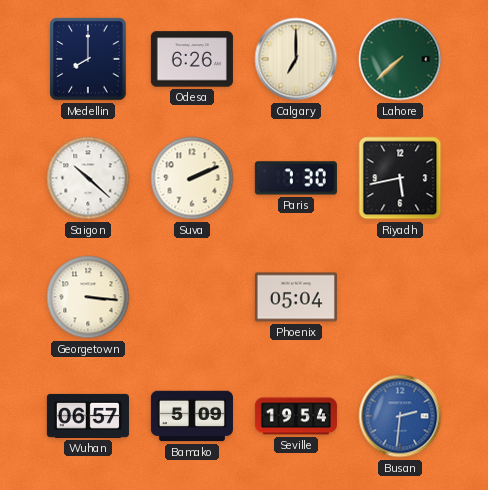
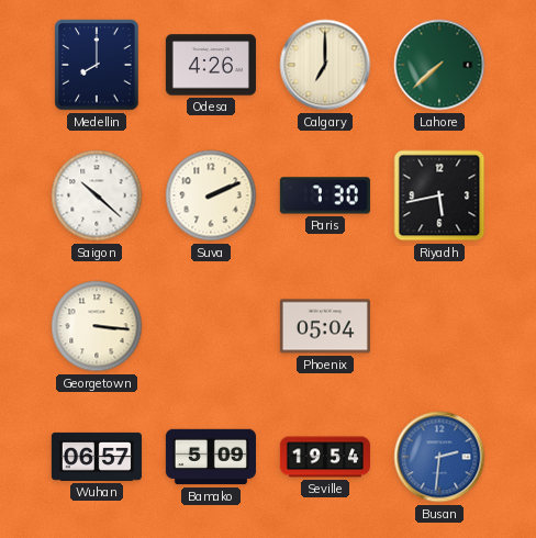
Odesa: 6:26 -> 4:26 (211, 65)
